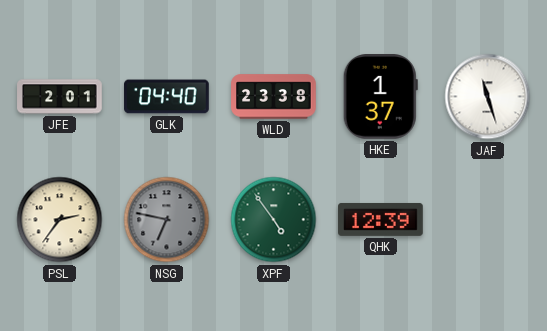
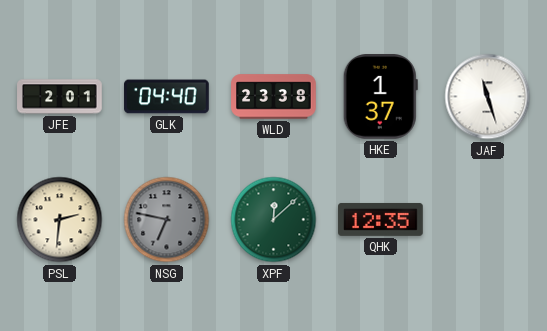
PSL: 2:36 -> 2:31 (60, 220)
XPF: 4:54 -> 12:08 (274, 220)
QHK: 12:39 -> 12:35 (381, 219)
